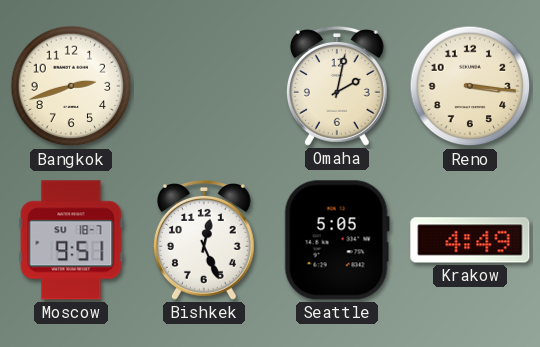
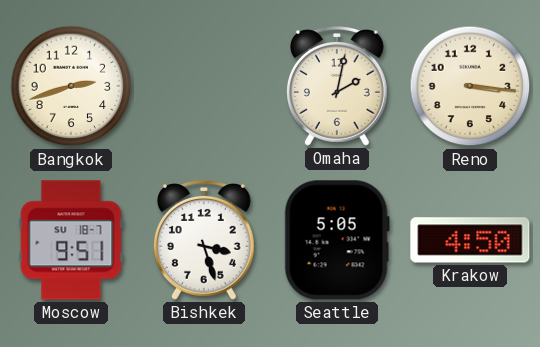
Bishkek: 12:26 -> 3:27 (204, 240)
Krakow: 4:49 -> 4:50 (470, 240)
